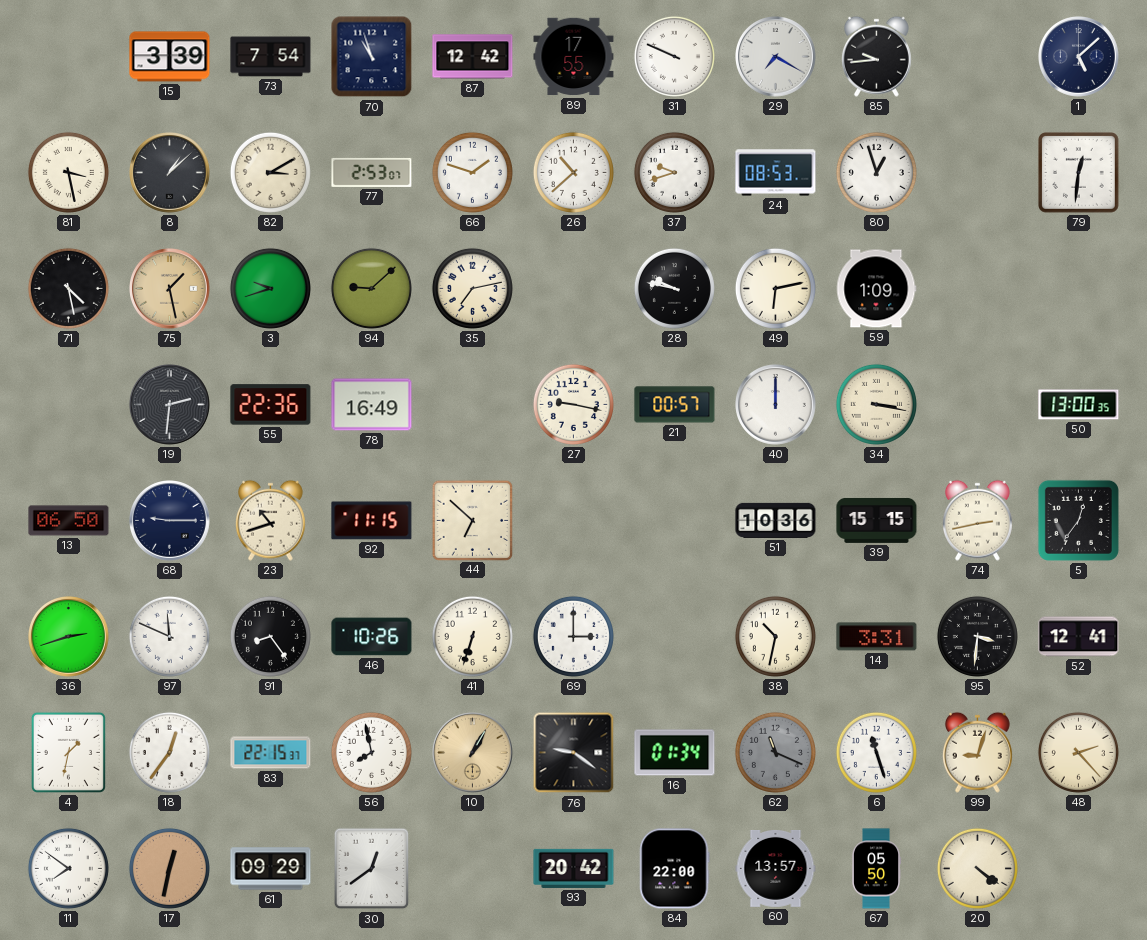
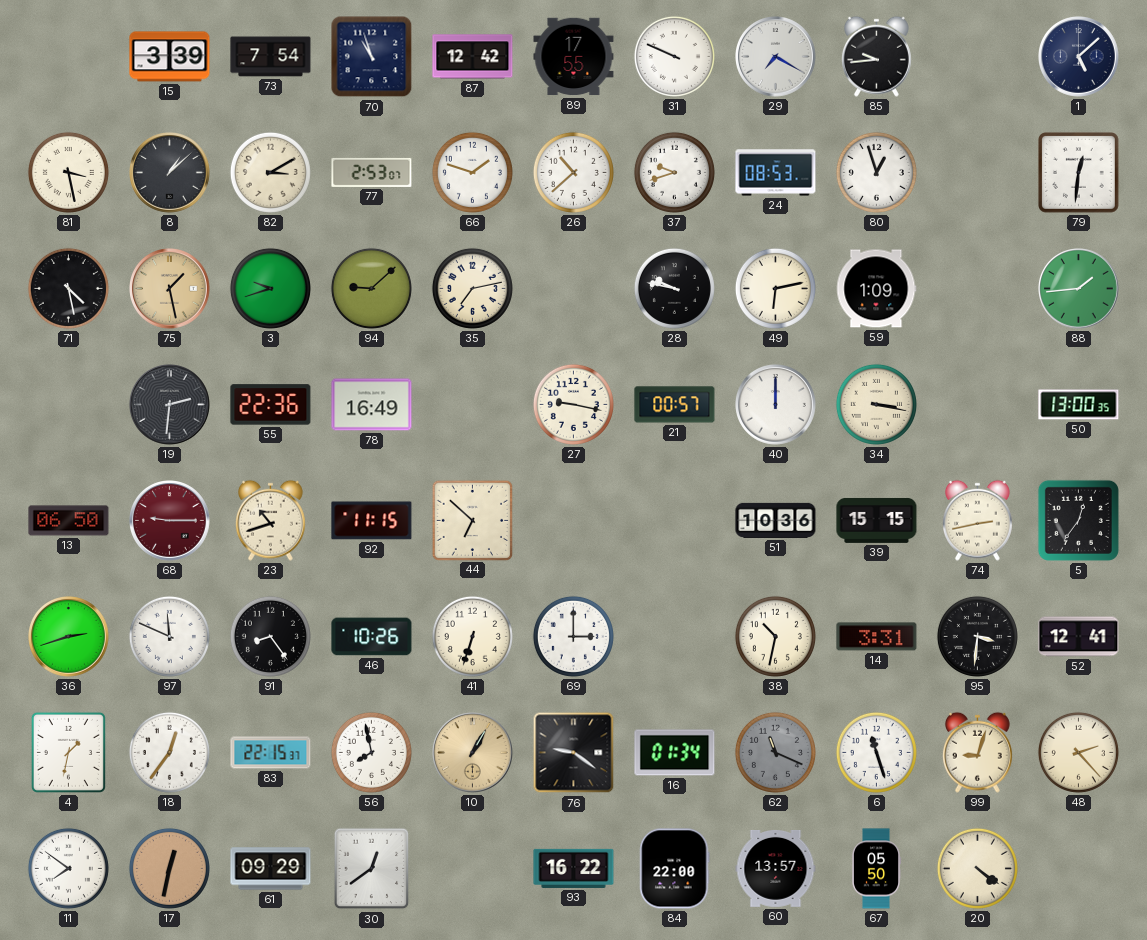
88: none -> 1:44 (1079, 289)
68 dial: navy -> burgundy (170, 521)
93: 20:42 -> 16:22 (574, 868)
